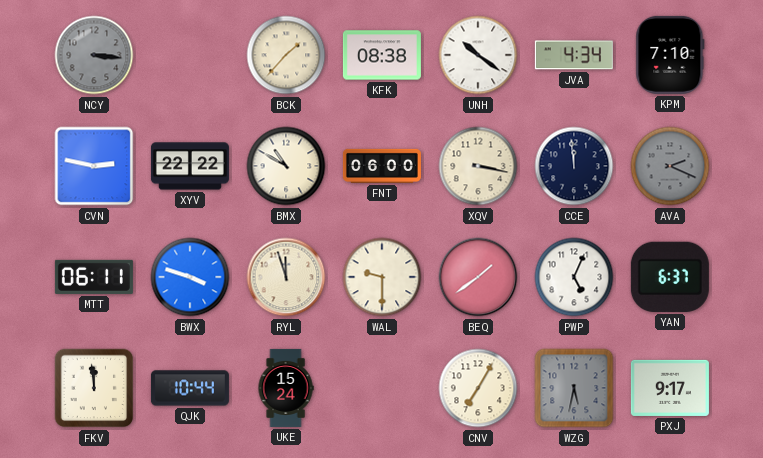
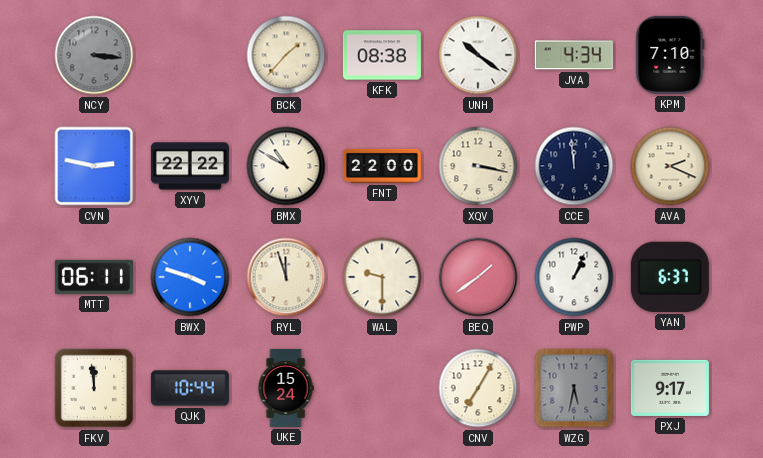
FNT: 06:00 -> 22:00 (382, 166)
AVA dial: grey -> cream (670, 166)
PWP: 5:04 -> 1:04 (574, 277)
